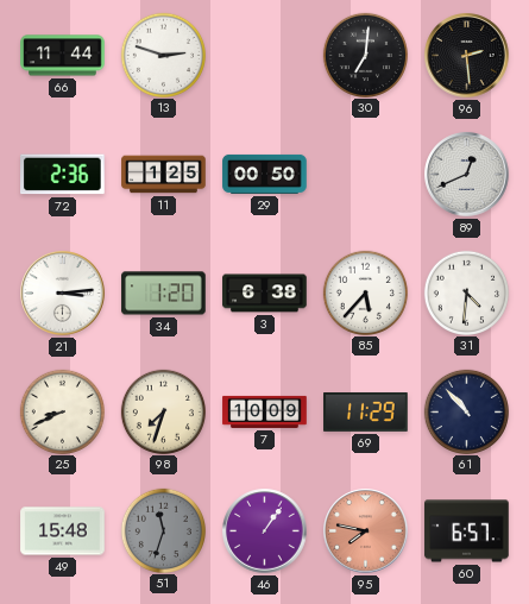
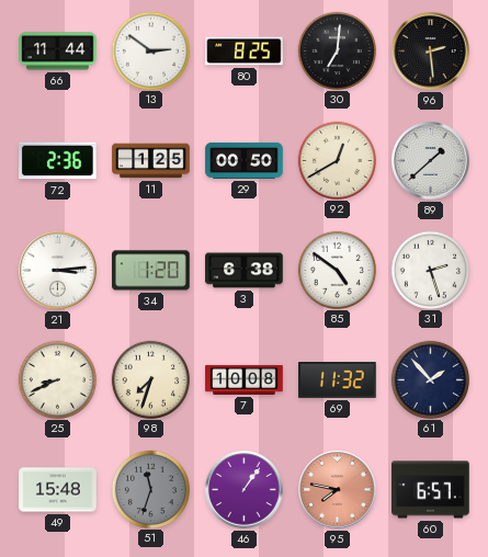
13: 2:48 -> 2:51 (150, 50)
80: none -> 8:25 (245, 52)
92: none -> 12:40 (337, 160)
89: 12:41 -> 1:38 (431, 161)
85: 5:37 -> 4:51 (337, 270)
31: 4:31 -> 2:27 (430, 270)
7: 10:09 -> 10:08 (245, 379)
69: 11:29 -> 11:32 (338, 380)
61: 10:53 -> 1:53 (430, 379)
